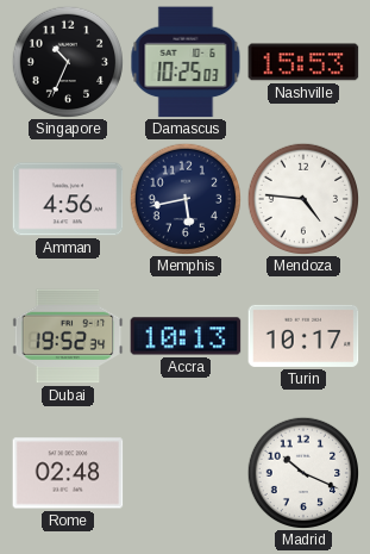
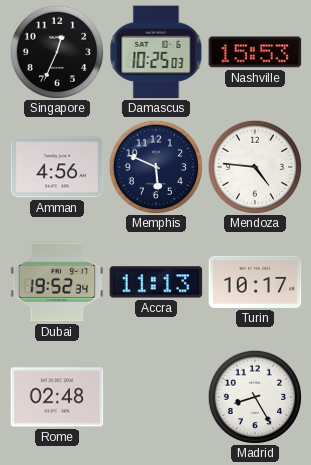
Singapore: 10:34 -> 12:34 (56, 51)
Memphis: 5:43 -> 5:49 (155, 166)
Accra: 10:13 -> 11:13 (156, 282)
Madrid: 10:19 -> 8:25 (254, 396)
